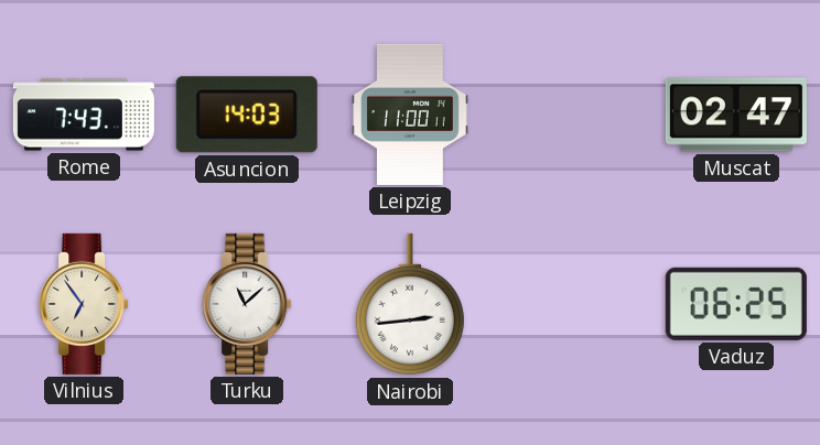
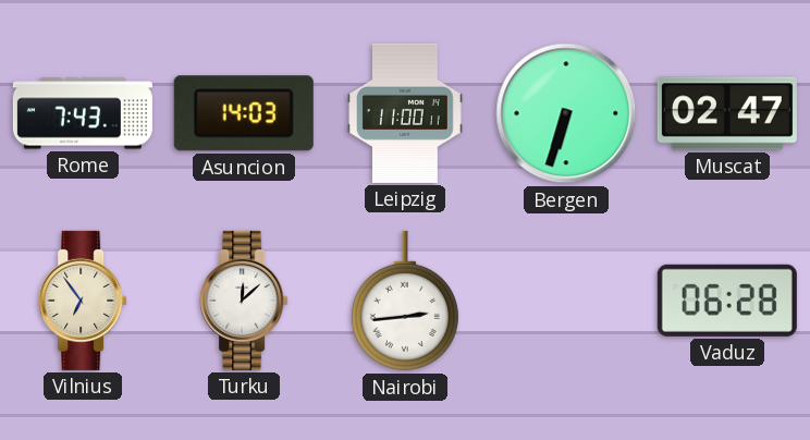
Bergen: none -> 6:33 (566, 113)
Turku: 11:08 -> 12:08 (244, 301)
Vaduz: 06:25 -> 06:28 (727, 301)
